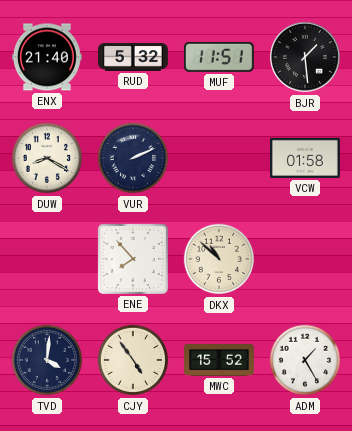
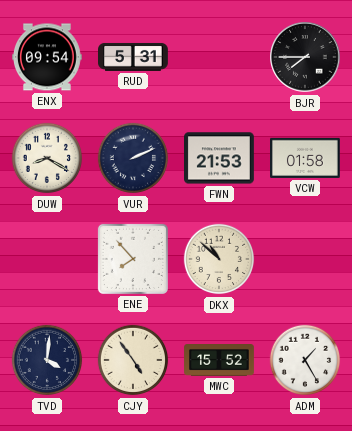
ENX: 21:40 -> 09:54 (48, 57)
RUD: 5:32 -> 5:31 (134, 57)
MUF: 11:51 -> none (219, 57)
BJR: 1:29 -> 7:45 (305, 57)
FWN: none -> 21:53 (220, 158)
